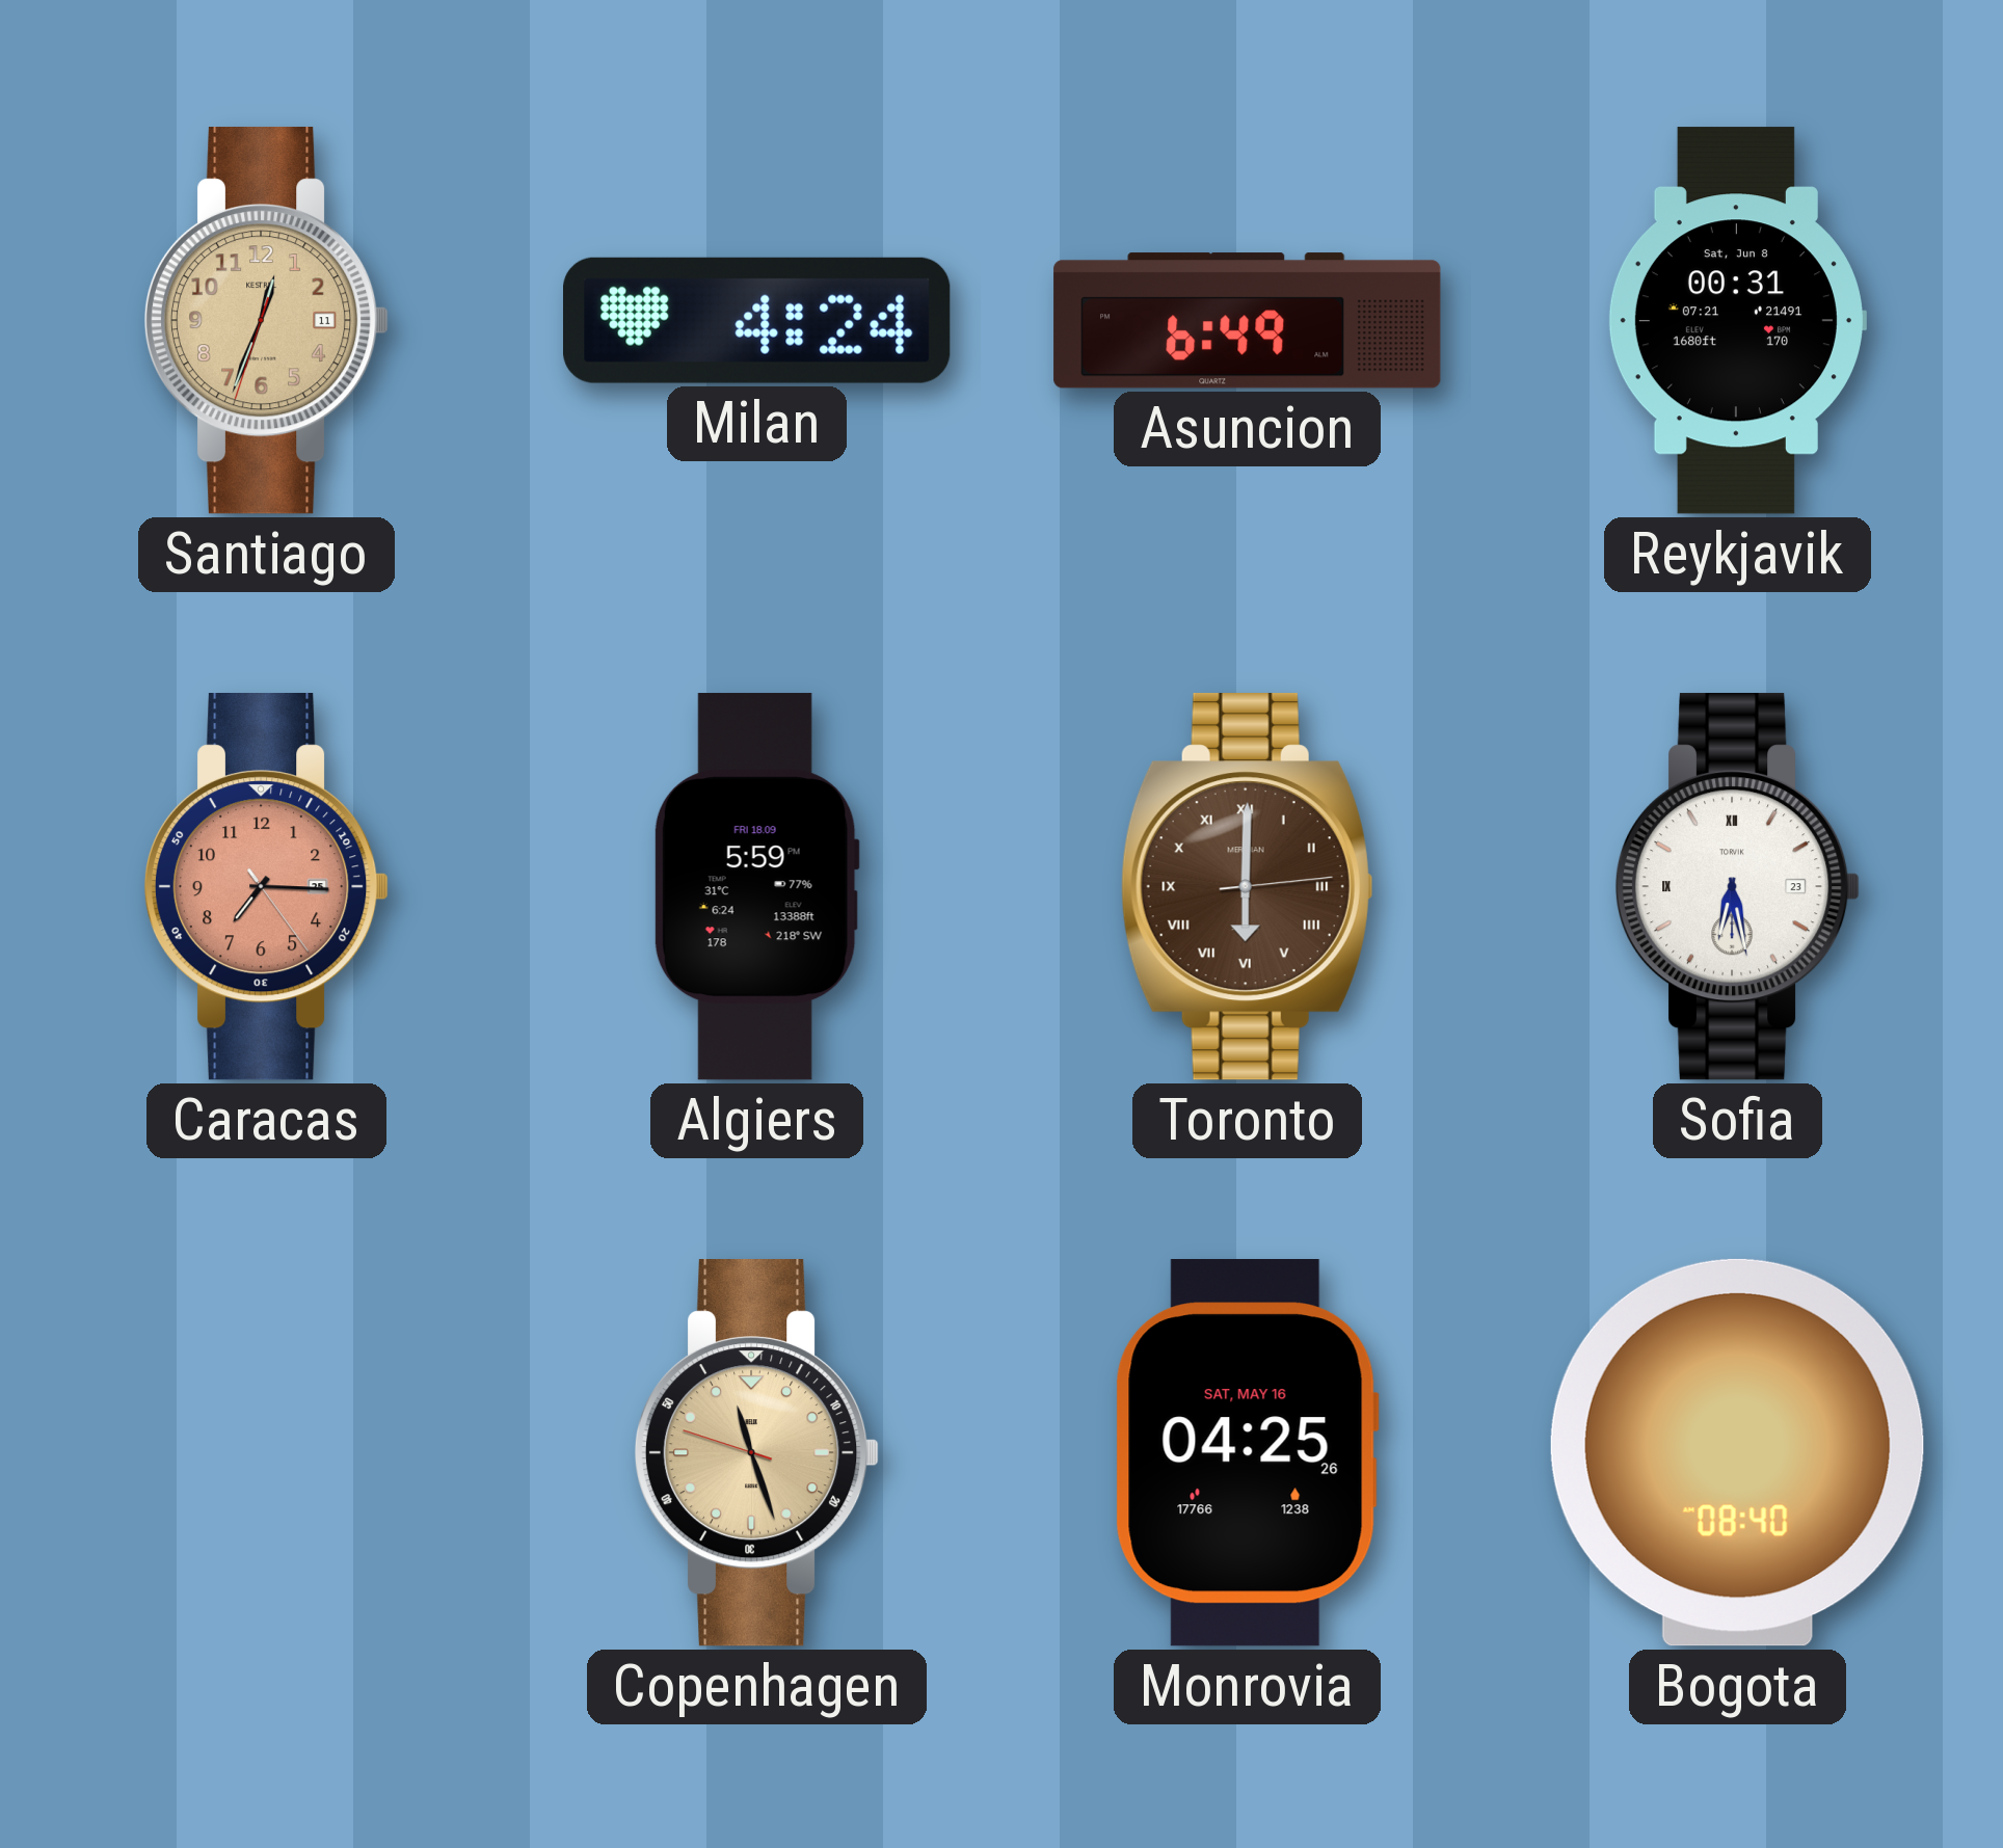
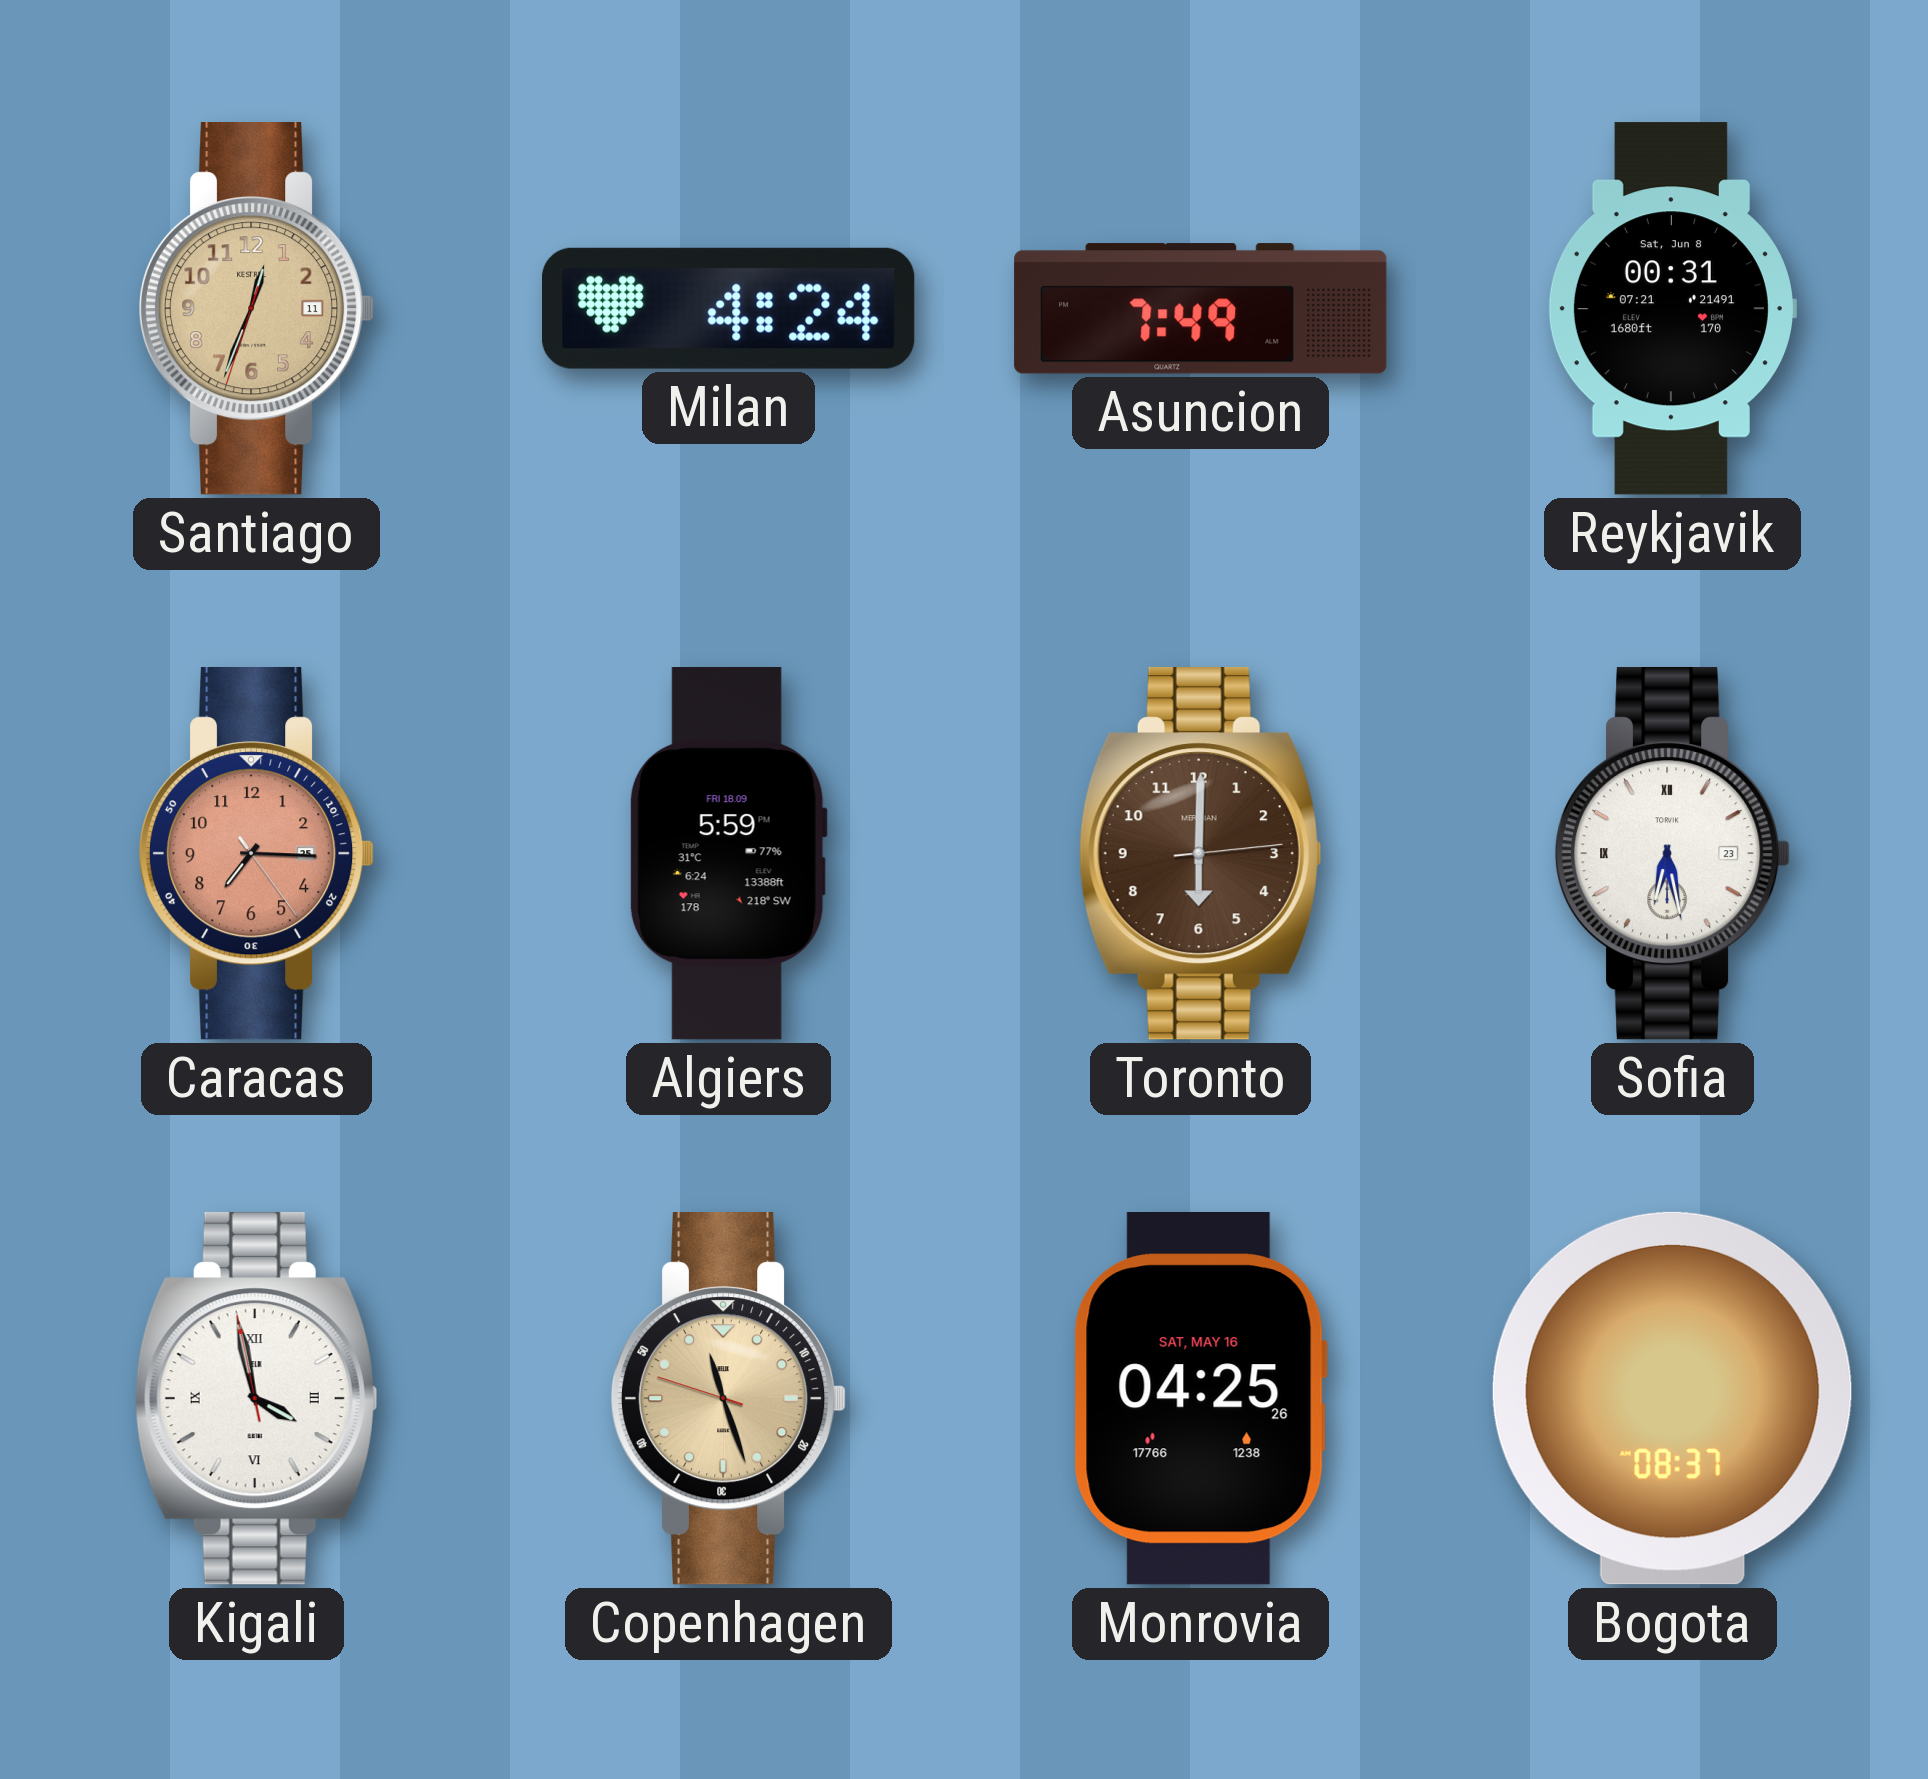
Asuncion: 6:49 -> 7:49 (1201, 309)
Toronto numerals: Roman -> Arabic (1200, 854)
Kigali: none -> 3:57 (256, 1399)
Bogota: 08:40 -> 08:37 (1672, 1398)
